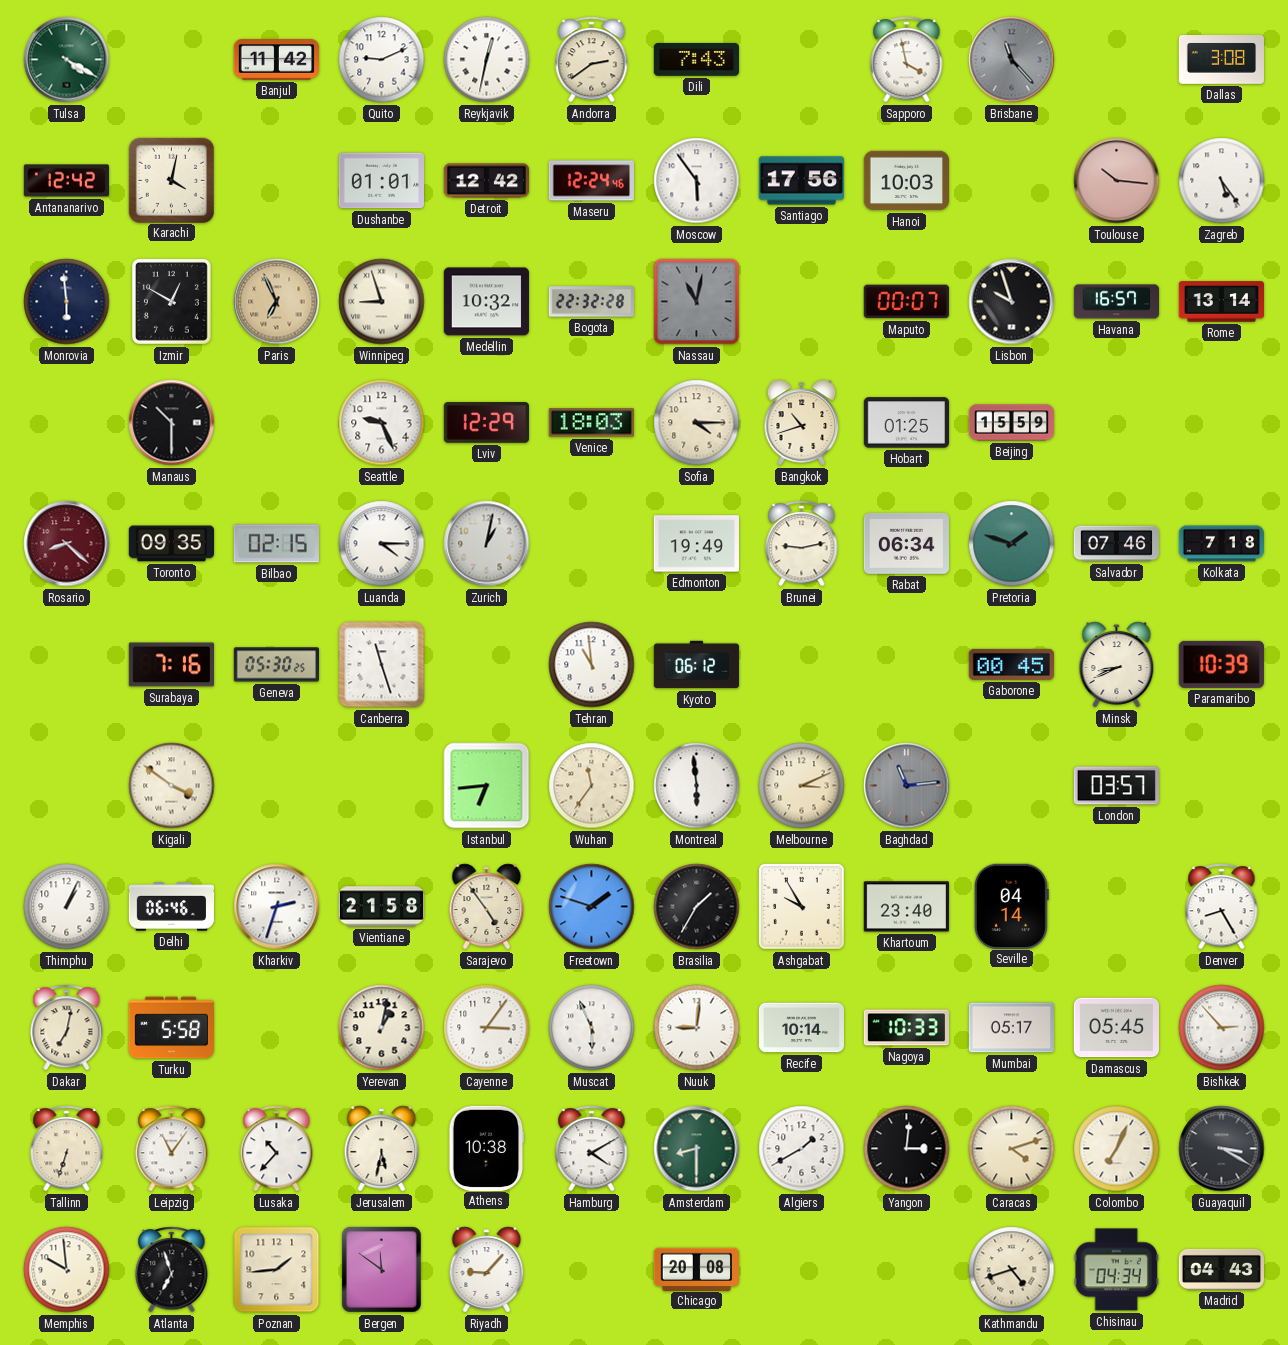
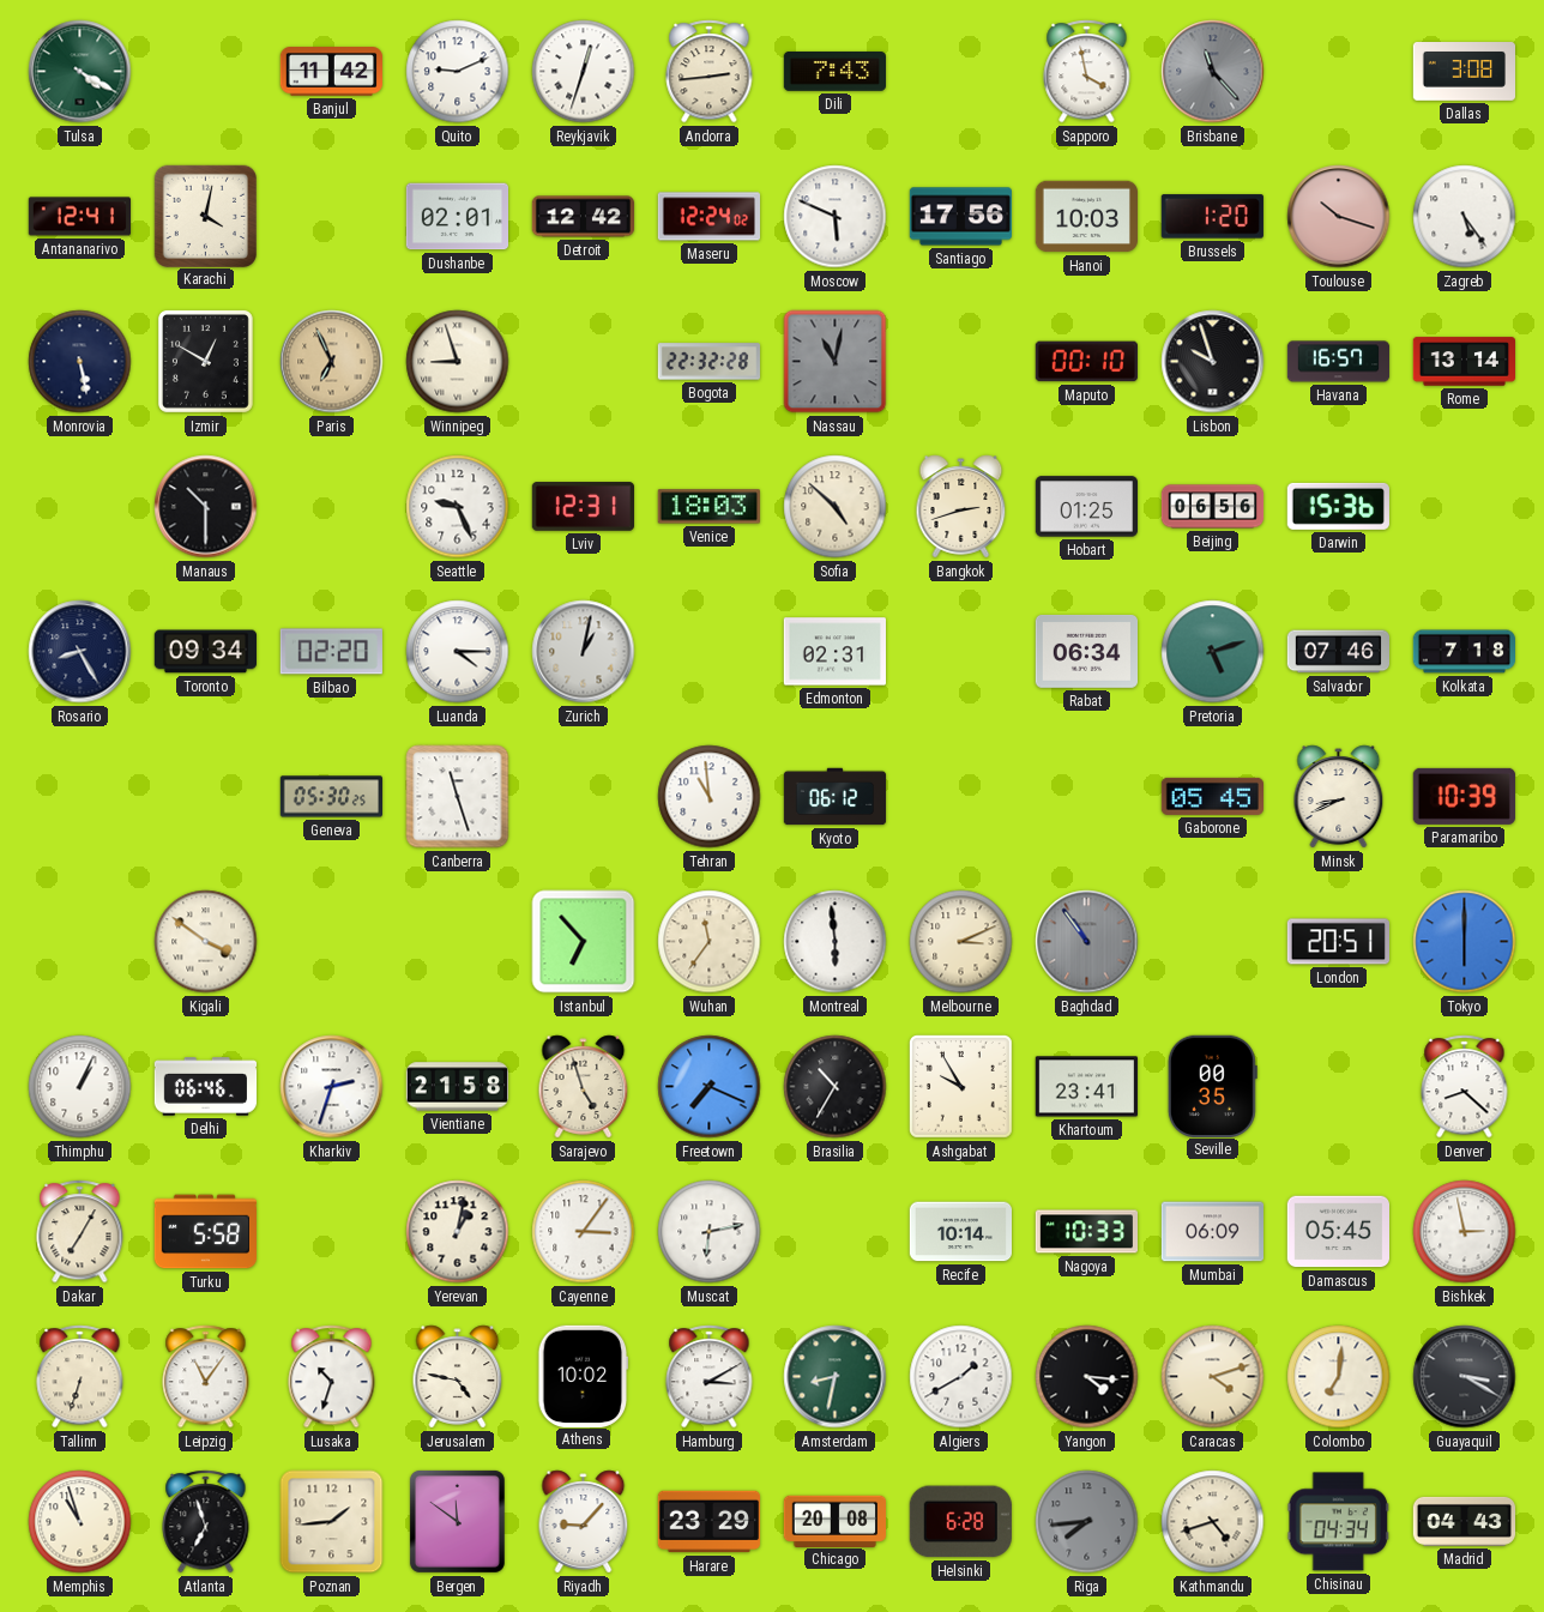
Reykjavik: 12:32 -> 12:33 (584, 72)
Andorra: 2:39 -> 2:44 (710, 72)
Antananarivo: 12:42 -> 12:41 (79, 217)
Dushanbe: 01:01 -> 02:01 (457, 217)
Maseru: 12:24:46 -> 12:24:02 (708, 217)
Moscow: 5:54 -> 5:49 (836, 217)
Brussels: none -> 1:20 (1212, 217)
Toulouse: 10:16 -> 10:18 (1339, 217)
Monrovia: 5:59 -> 5:28 (80, 362)
Medellin: 10:32 -> none (486, 302)
Maputo: 00:07 -> 00:10 (1086, 362)
Lviv: 12:29 -> 12:31 (583, 507)
Sofia: 4:15 -> 4:52 (836, 507)
Bangkok: 10:42 -> 2:42 (961, 507)
Beijing: 15:59 -> 06:56 (1213, 507)
Darwin: none -> 15:36 (1338, 506)
Rosario: 8:22 -> 8:25 (80, 652)
Rosario dial: burgundy -> navy (80, 652)
Toronto: 09:35 -> 09:34 (205, 652)
Bilbao: 02:15 -> 02:20 (331, 652)
Edmonton: 19:49 -> 02:31 (834, 652)
Brunei: 9:13 -> none (802, 544)
Pretoria: 1:48 -> 5:12 (1213, 652)
Surabaya: 7:16 -> none (171, 665)
Gaborone: 00:45 -> 05:45 (1212, 796)
Istanbul: 6:44 -> 6:53 (584, 942)
Baghdad: 11:14 -> 10:54 (1087, 942)
London: 03:57 -> 20:51 (1338, 942)
Tokyo: none -> 6:00 (1465, 942)
Sarajevo: 4:54 -> 4:57 (584, 1087)
Freetown: 1:48 -> 7:19 (710, 1087)
Brasilia: 1:35 -> 10:35 (836, 1087)
Khartoum: 23:40 -> 23:41 (1086, 1087)
Seville: 04:14 -> 00:35 (1212, 1086)
Denver: 8:25 -> 8:22 (1465, 1087)
Dakar: 7:02 -> 7:05 (80, 1232)
Muscat: 5:56 -> 6:13 (710, 1232)
Nuuk: 9:01 -> none (697, 1028)
Mumbai: 05:17 -> 06:09 (1212, 1232)
Bishkek: 2:53 -> 2:58 (1465, 1232)
Lusaka: 10:37 -> 10:33 (332, 1377)
Jerusalem: 5:32 -> 4:47 (458, 1377)
Athens: 10:38 -> 10:02 (584, 1376)
Hamburg: 4:10 -> 3:10 (710, 1377)
Amsterdam: 8:30 -> 8:32 (836, 1377)
Yangon: 3:01 -> 4:16 (1087, 1377)
Colombo: 7:04 -> 7:01 (1339, 1377)
Memphis: 9:59 -> 10:57 (80, 1522)
Harare: none -> 23:29 (708, 1522)
Helsinki: none -> 6:28 (960, 1522)
Riga: none -> 7:44 (1087, 1522)
